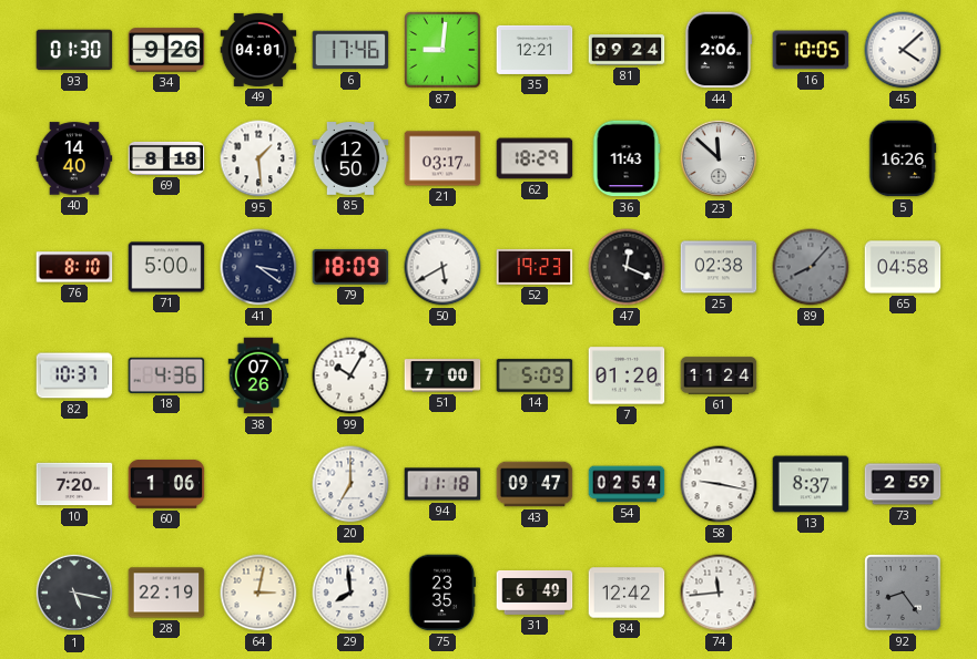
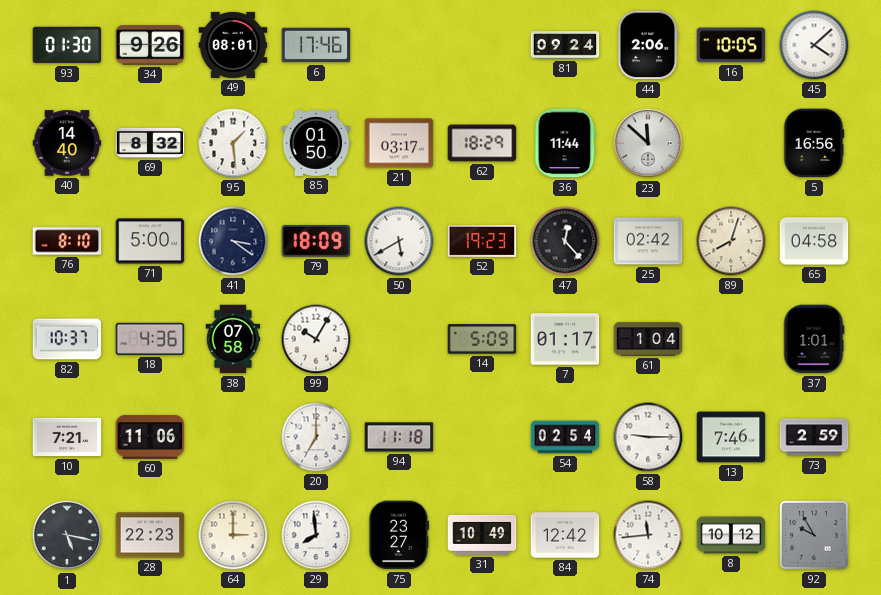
49: 04:01 -> 08:01 (233, 45)
87: 9:01 -> none (442, 50)
35: 12:21 -> none (535, 50)
69: 8:18 -> 8:32 (150, 143)
85: 12:50 -> 01:50 (316, 144)
36: 11:43 -> 11:44 (565, 143)
5: 16:26 -> 16:56 (814, 143)
47: 12:19 -> 12:23 (565, 241)
25: 02:38 -> 02:42 (648, 241)
89: 8:07 -> 8:03 (731, 241)
89 dial: grey -> cream (731, 241)
38: 07:26 -> 07:58 (233, 339)
51: 7:00 -> none (442, 375)
7: 01:20 -> 01:17 (565, 339)
61: 11:24 -> 1:04 (648, 339)
37: none -> 1:01 (814, 339)
10: 7:20 -> 7:21 (67, 437)
60: 1:06 -> 11:06 (150, 438)
43: 09:47 -> none (535, 484)
58: 9:17 -> 9:15 (648, 437)
13: 8:37 -> 7:46 (731, 437)
28: 22:19 -> 22:23 (150, 535)
64: 3:02 -> 3:00 (233, 535)
75: 23:35 -> 23:27 (398, 535)
31: 6:49 -> 10:49 (482, 535)
8: none -> 10:12 (731, 535)
92: 8:24 -> 9:55 (814, 535)
